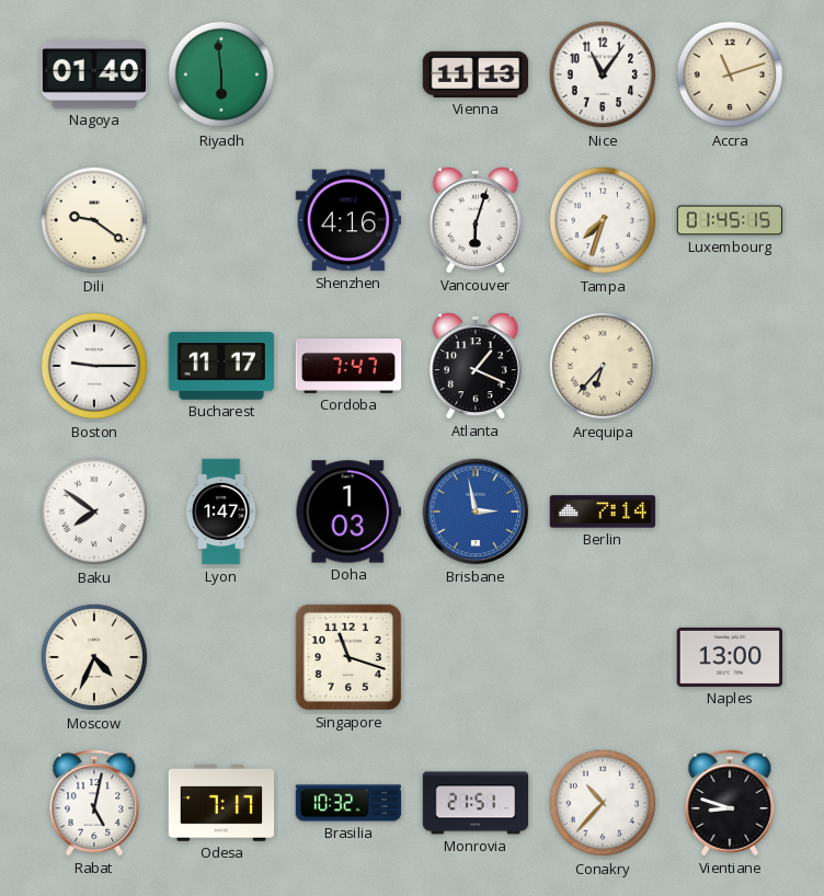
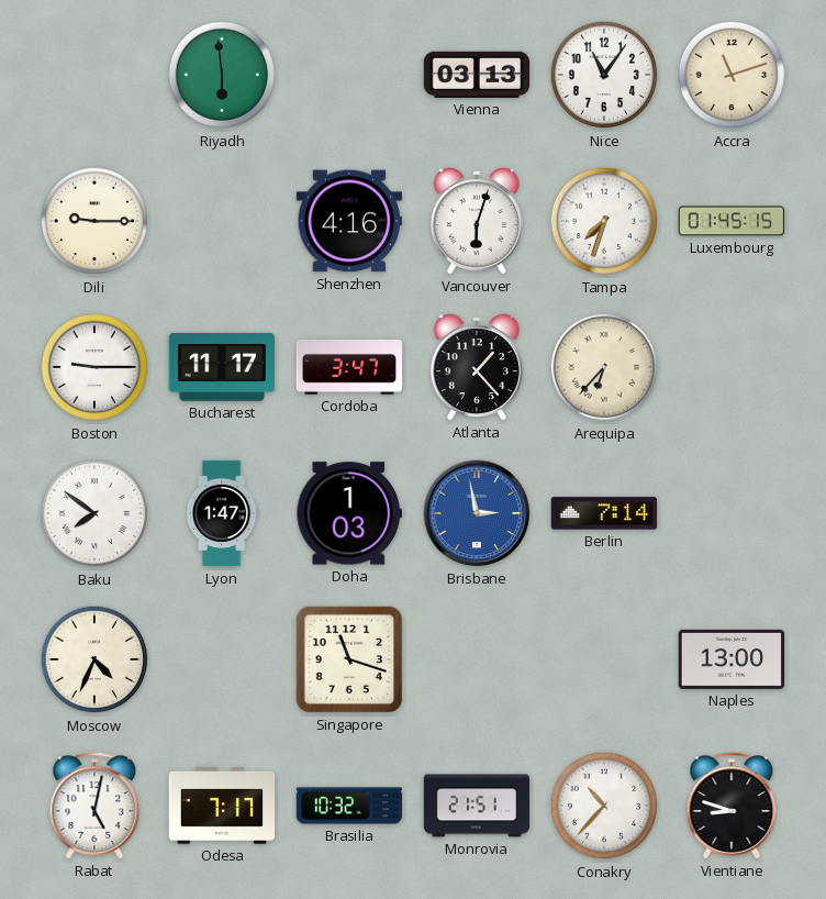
Nagoya: 01:40 -> none (93, 76)
Vienna: 11:13 -> 03:13 (477, 75)
Dili: 9:21 -> 9:15 (94, 221)
Cordoba: 7:47 -> 3:47 (349, 368)
Atlanta: 1:19 -> 1:23 (477, 367)
